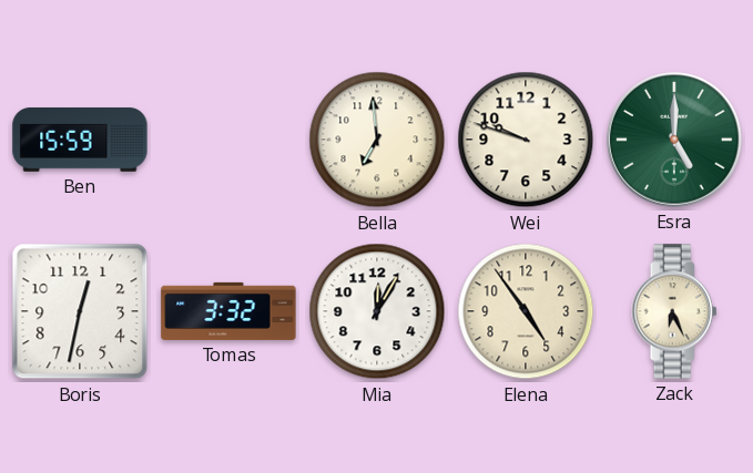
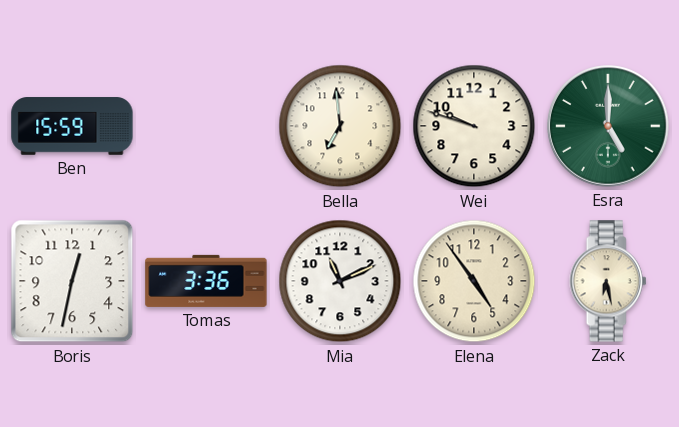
Tomas: 3:32 -> 3:36 (206, 281)
Mia: 12:05 -> 11:11 (340, 281)
Zack: 6:26 -> 6:28 (608, 281)
